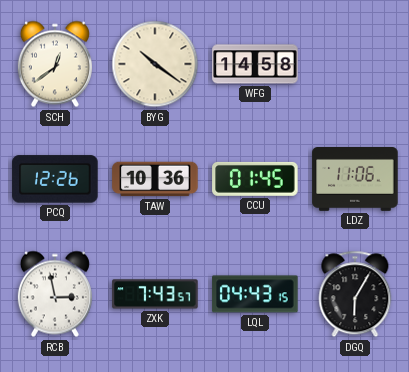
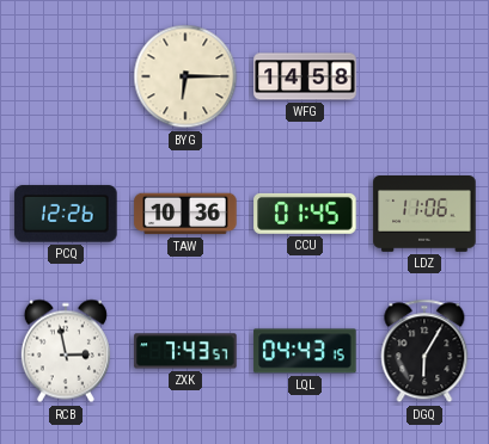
SCH: 12:39 -> none (55, 64)
BYG: 10:21 -> 6:15 (185, 76)
